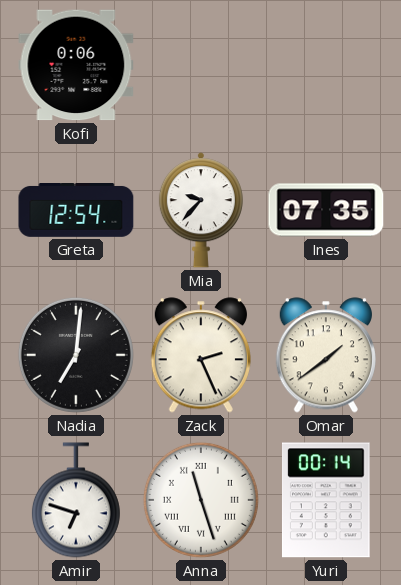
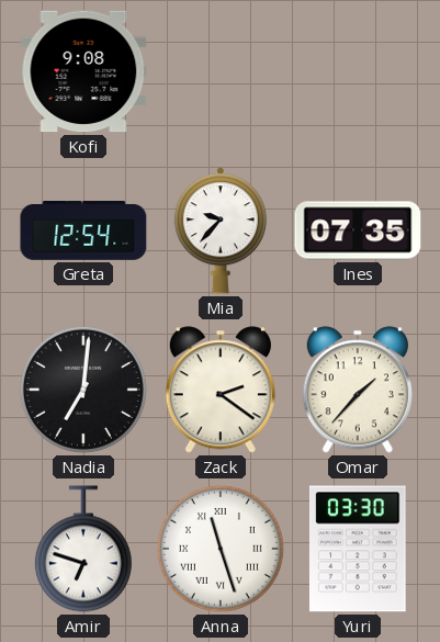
Kofi: 0:06 -> 9:08 (83, 71)
Zack: 2:26 -> 2:21 (221, 390)
Omar: 1:39 -> 1:37 (358, 390)
Yuri: 00:14 -> 03:30 (358, 549)
